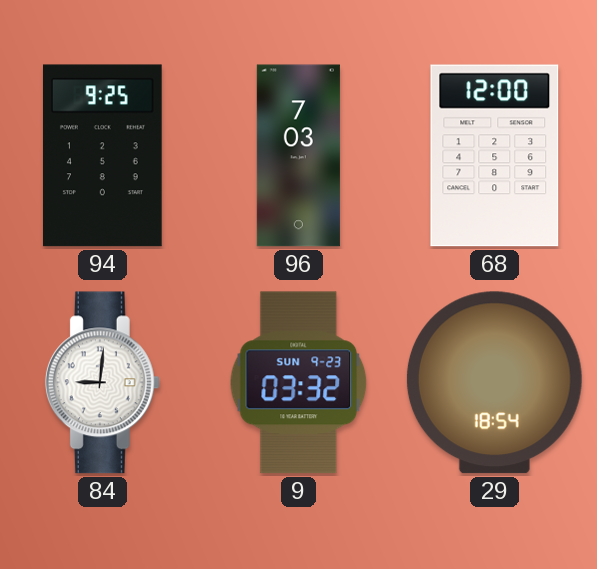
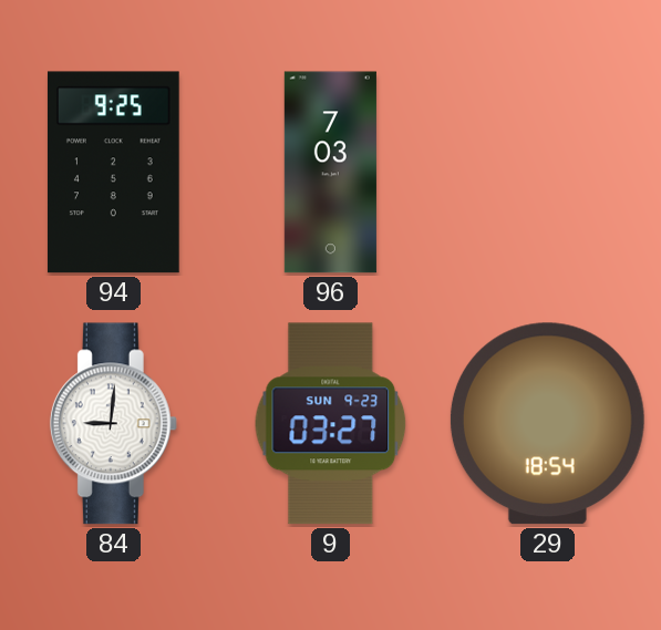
68: 12:00 -> none (495, 156)
9: 03:32 -> 03:27 (331, 424)
